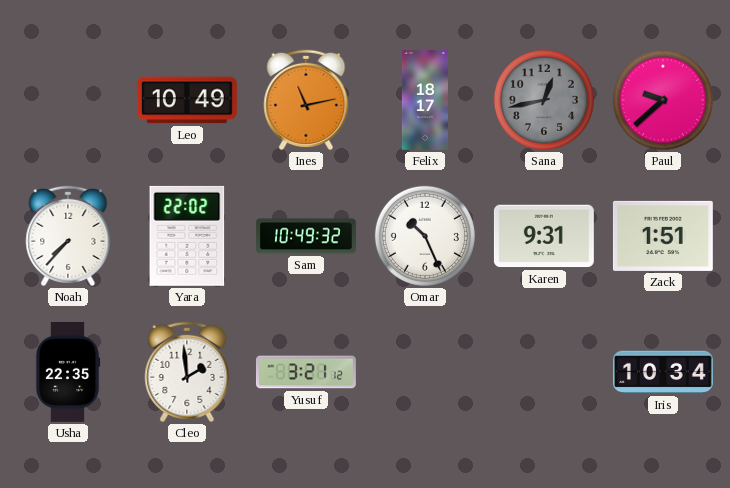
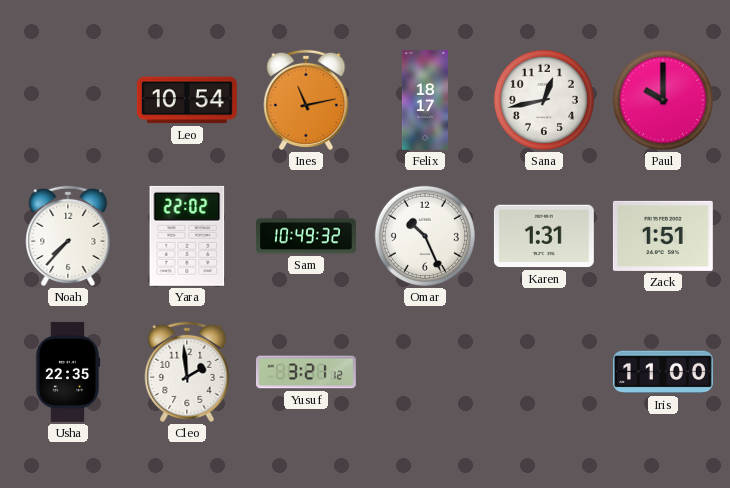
Leo: 10:49 -> 10:54 (187, 100)
Sana dial: grey -> white (544, 100)
Paul: 9:38 -> 10:00 (663, 100)
Karen: 9:31 -> 1:31 (544, 236)
Iris: 10:34 -> 11:00 (663, 372)
